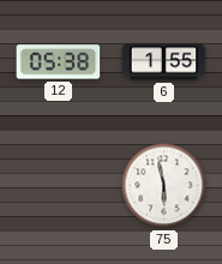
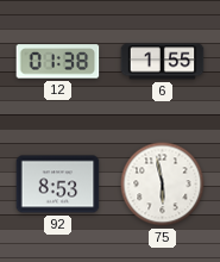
12: 05:38 -> 01:38 (58, 62)
92: none -> 8:53 (58, 185)
